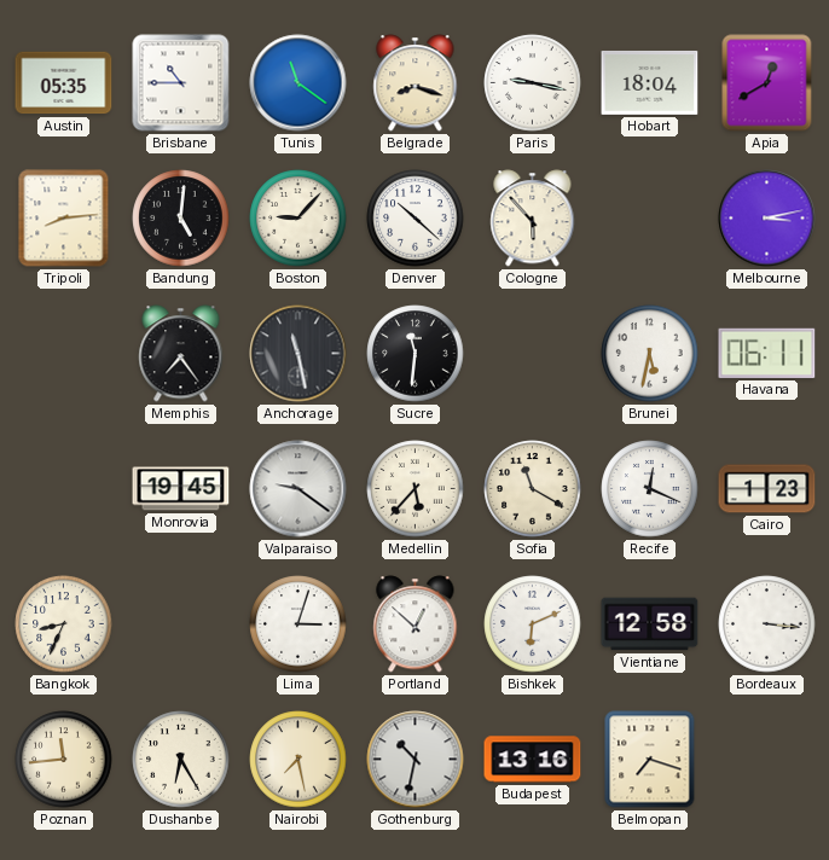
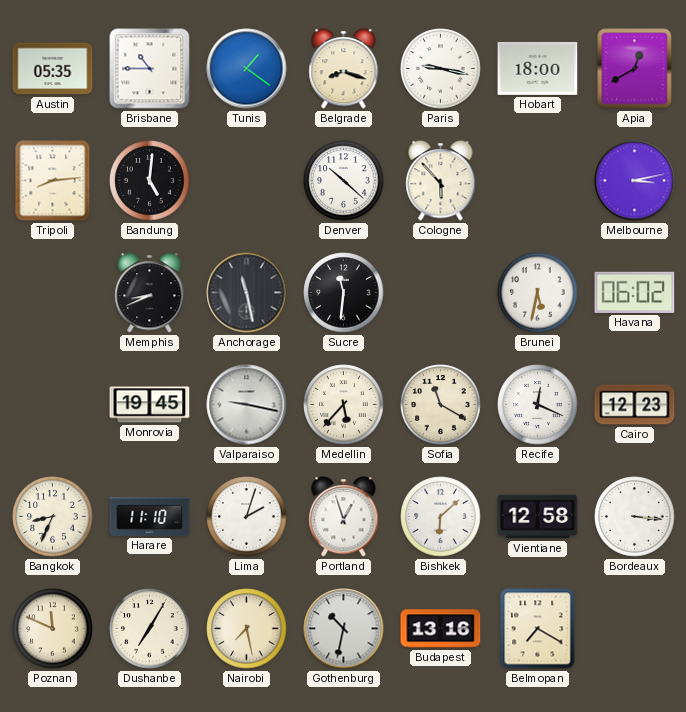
Tunis: 11:21 -> 1:21 (247, 69)
Hobart: 18:04 -> 18:00 (538, 68)
Boston: 9:07 -> none (298, 219)
Memphis: 7:24 -> 8:41 (150, 293)
Havana: 06:11 -> 06:02 (635, 292)
Valparaiso: 9:21 -> 9:17 (247, 405)
Cairo: 1:23 -> 12:23 (635, 405)
Harare: none -> 11:10 (150, 516)
Lima: 3:03 -> 2:03 (247, 517)
Portland: 12:52 -> 12:57 (344, 517)
Bishkek: 6:11 -> 6:08 (441, 517)
Poznan: 11:44 -> 11:49 (53, 629)
Dushanbe: 6:25 -> 7:05 (150, 629)
Belmopan: 7:18 -> 7:20 (538, 629)
